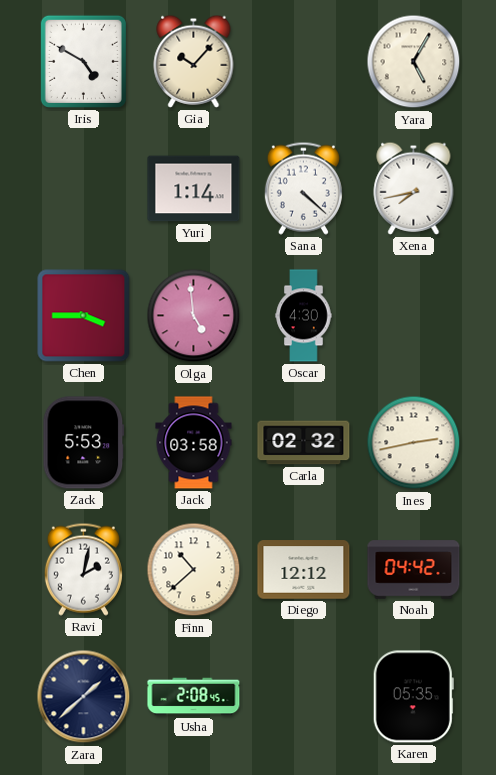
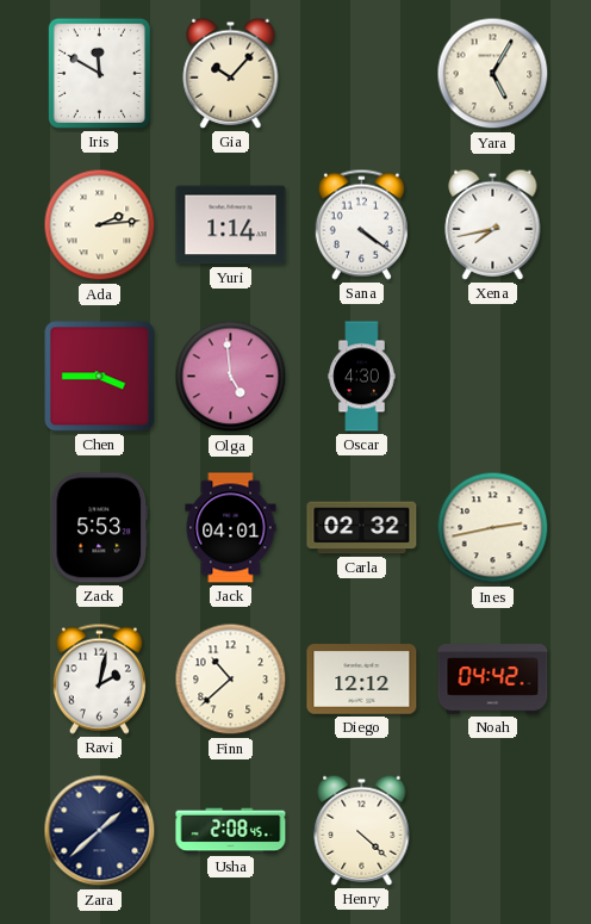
Iris: 4:50 -> 11:50 (99, 73)
Ada: none -> 2:14 (100, 225)
Sana: 4:22 -> 4:21 (361, 224)
Jack: 03:58 -> 04:01 (231, 528)
Henry: none -> 4:22 (362, 830)
Karen: 05:35 -> none (413, 697)
